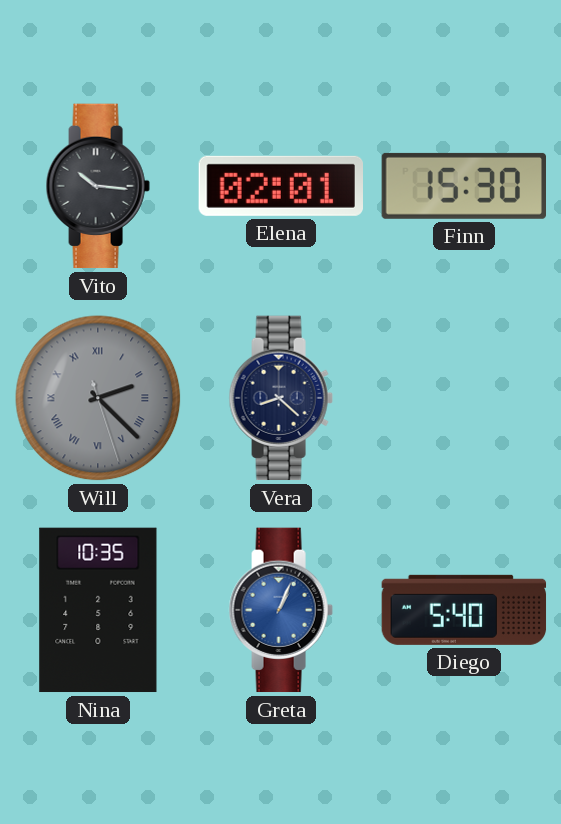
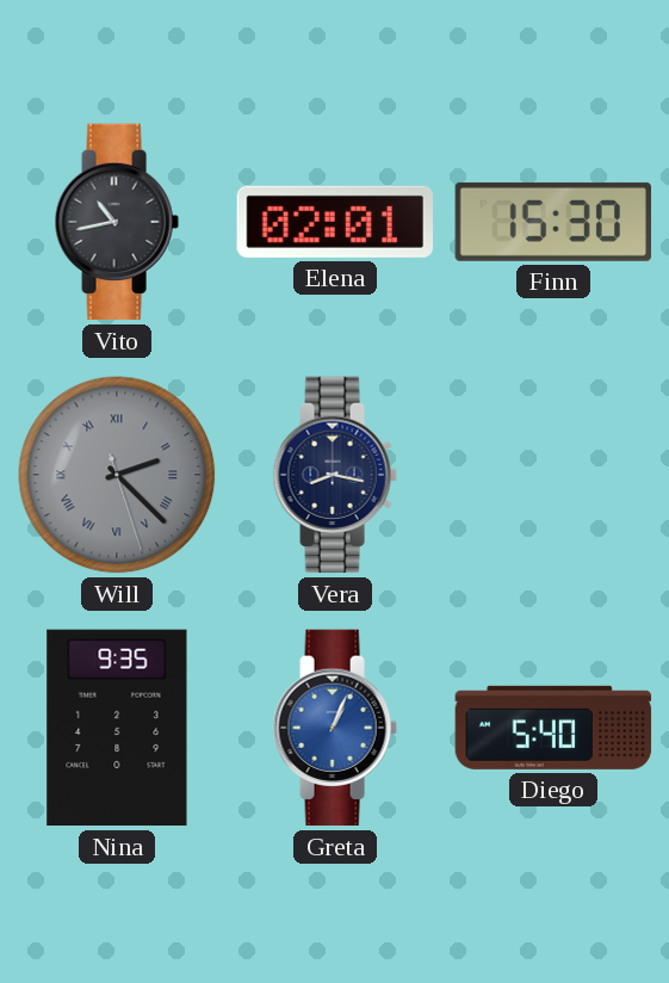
Vito: 10:16 -> 10:43 (117, 222)
Vera: 8:22 -> 8:17 (335, 475)
Nina: 10:35 -> 9:35 (117, 728)
